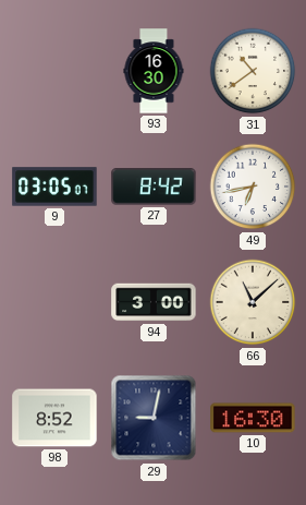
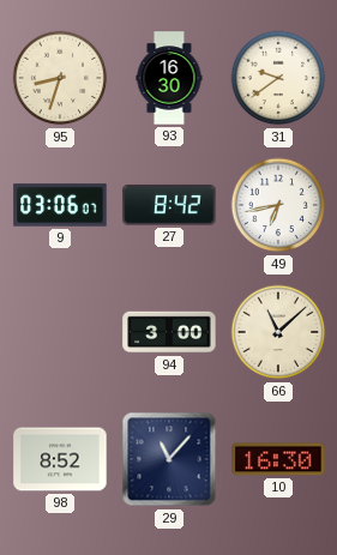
95: none -> 8:33 (60, 78)
31: 10:39 -> 9:39 (278, 78)
9: 03:05 -> 03:06 (60, 205)
29: 9:02 -> 11:07 (169, 459)
